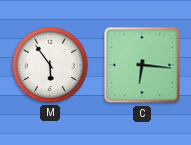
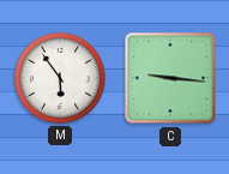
C: 6:16 -> 9:16 (170, 78)
